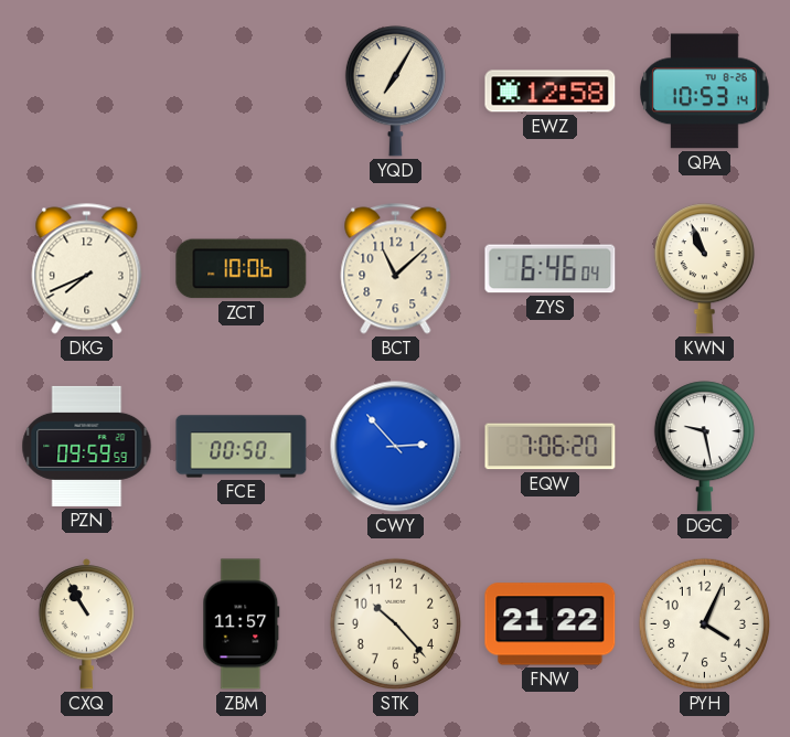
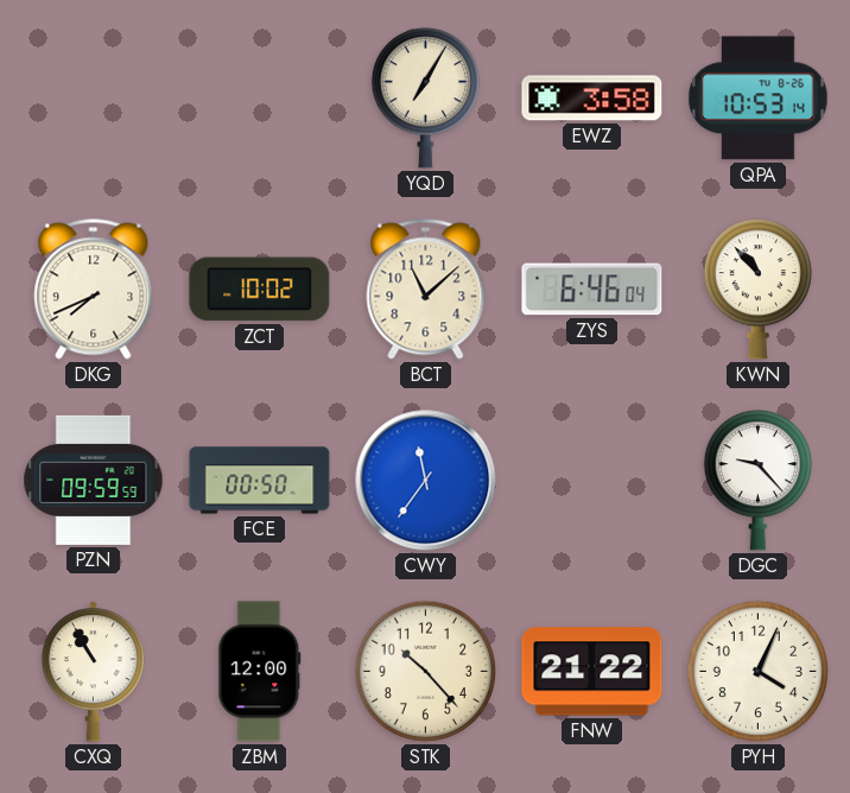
EWZ: 12:58 -> 3:58 (592, 99)
ZCT: 10:06 -> 10:02 (260, 290)
KWN: 10:56 -> 10:53 (757, 290)
CWY: 2:53 -> 11:36 (426, 481)
EQW: 7:06 -> none (551, 447)
DGC: 9:28 -> 9:23 (757, 481)
ZBM: 11:57 -> 12:00 (260, 672)
